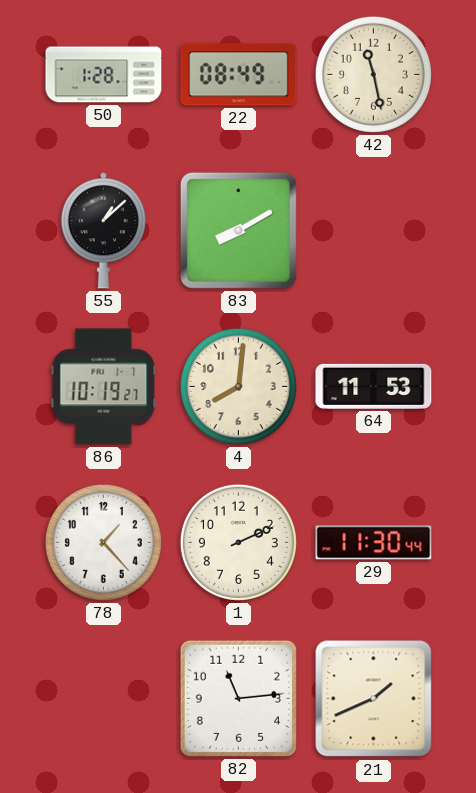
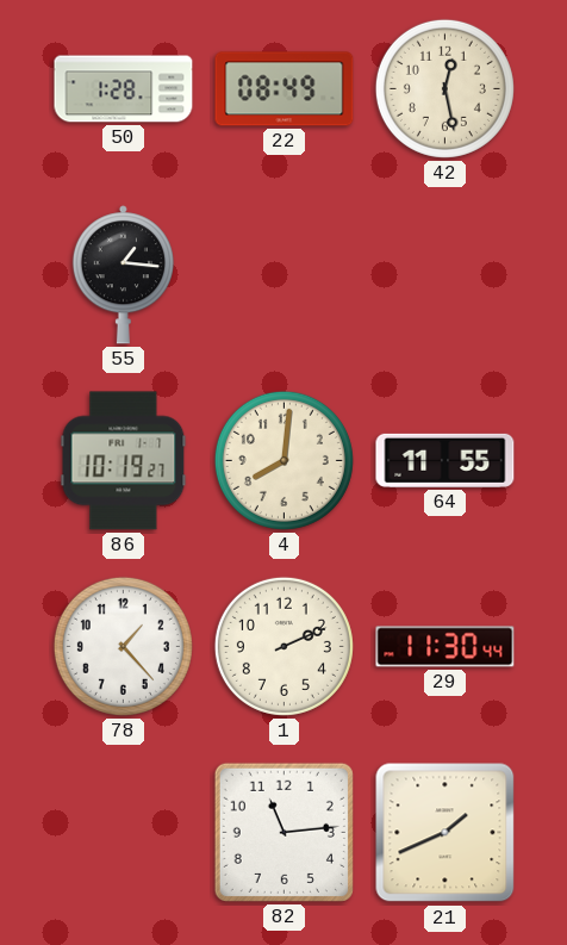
42: 11:28 -> 12:28 (444, 88)
55: 1:08 -> 1:16 (123, 275)
83: 8:10 -> none (238, 230)
64: 11:53 -> 11:55 (445, 460)
